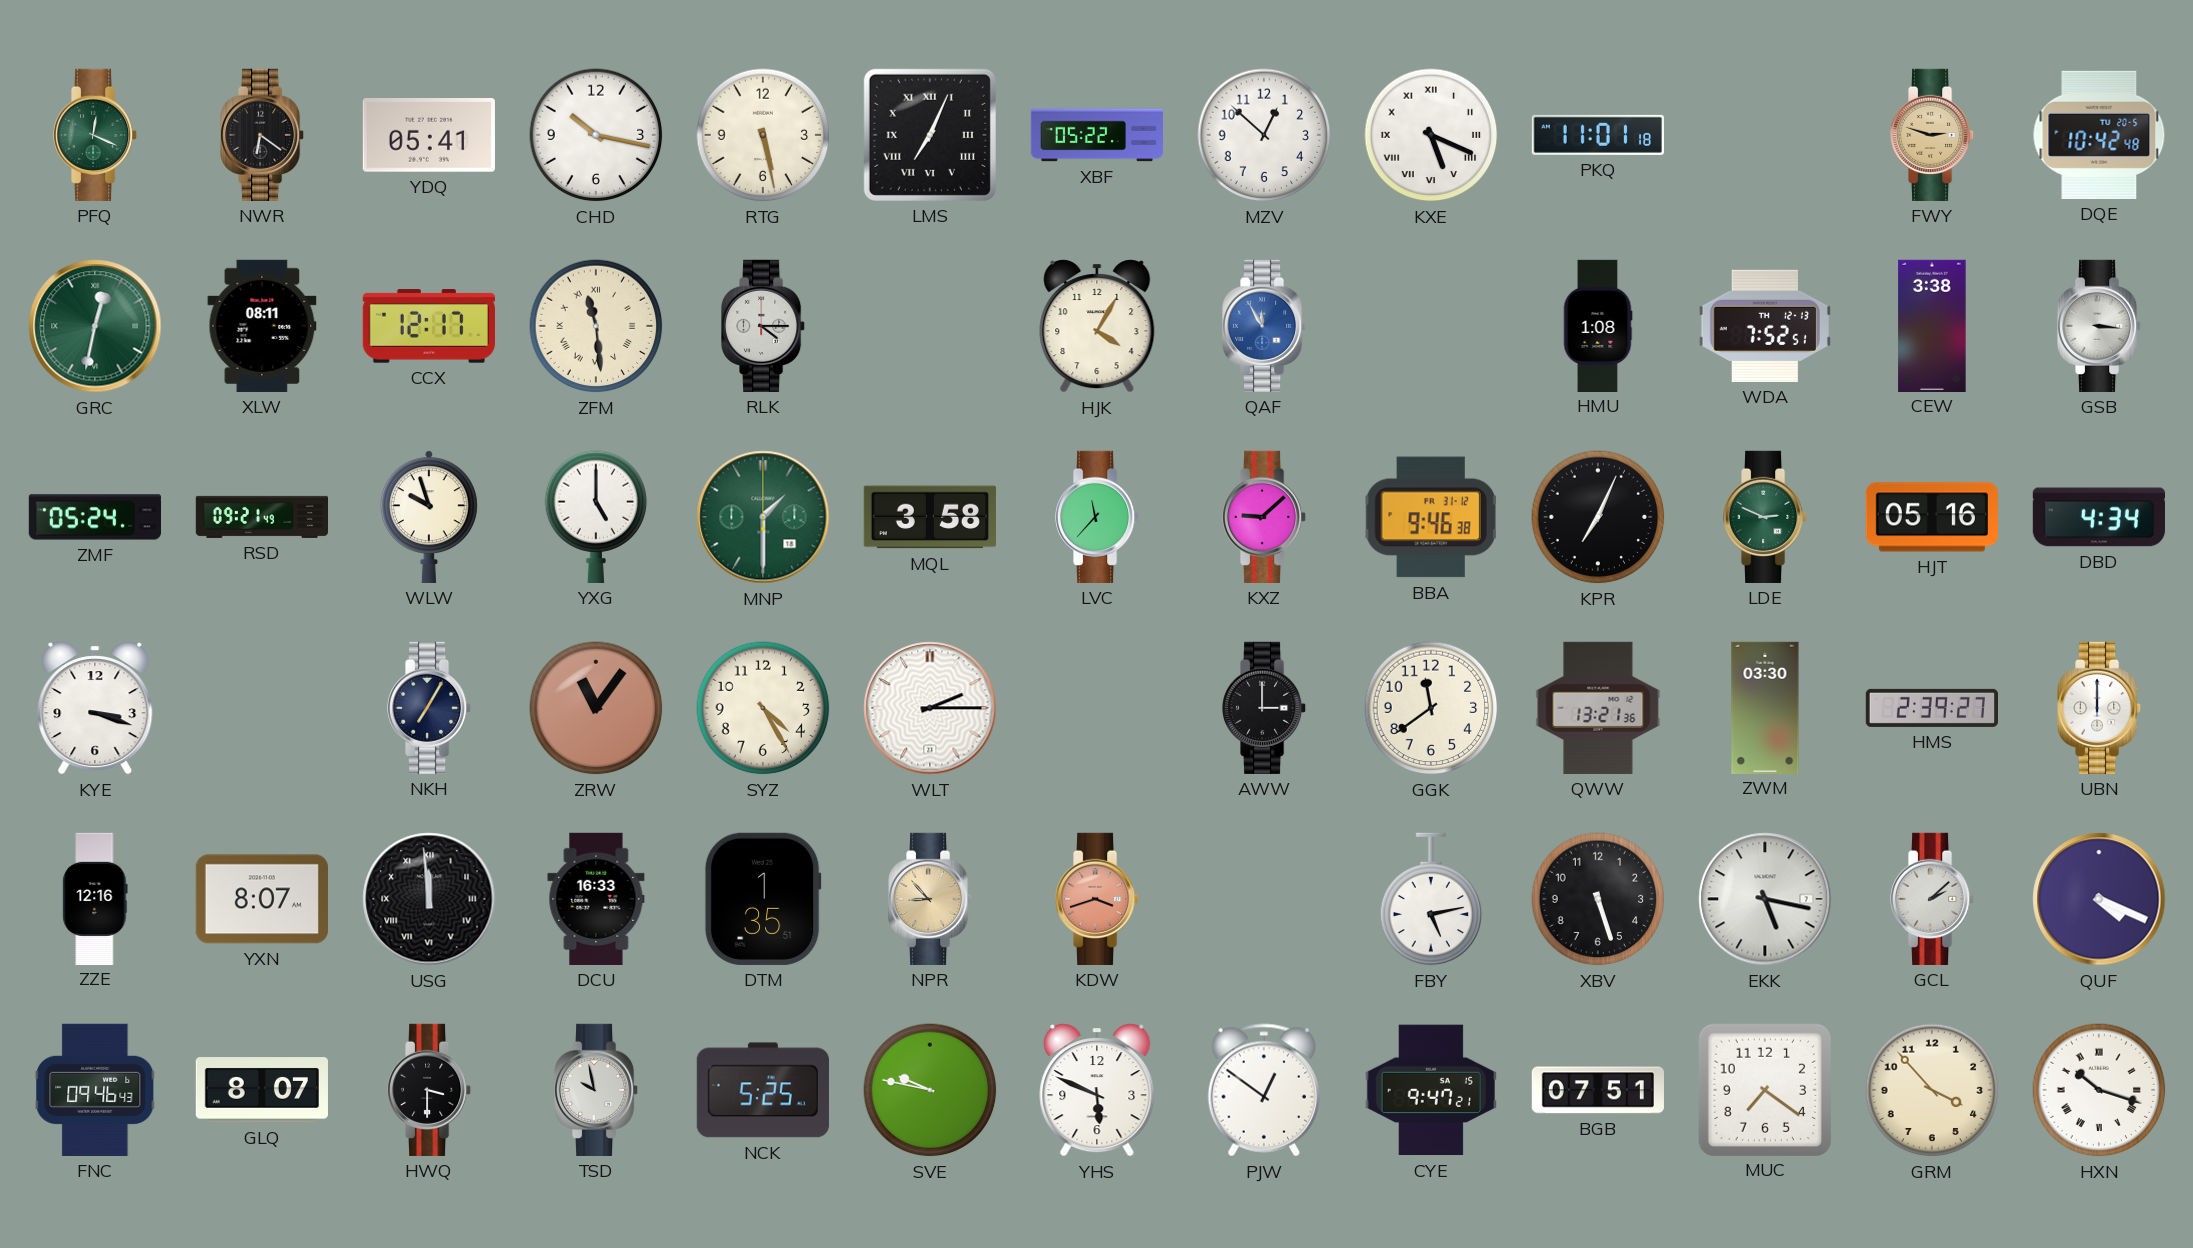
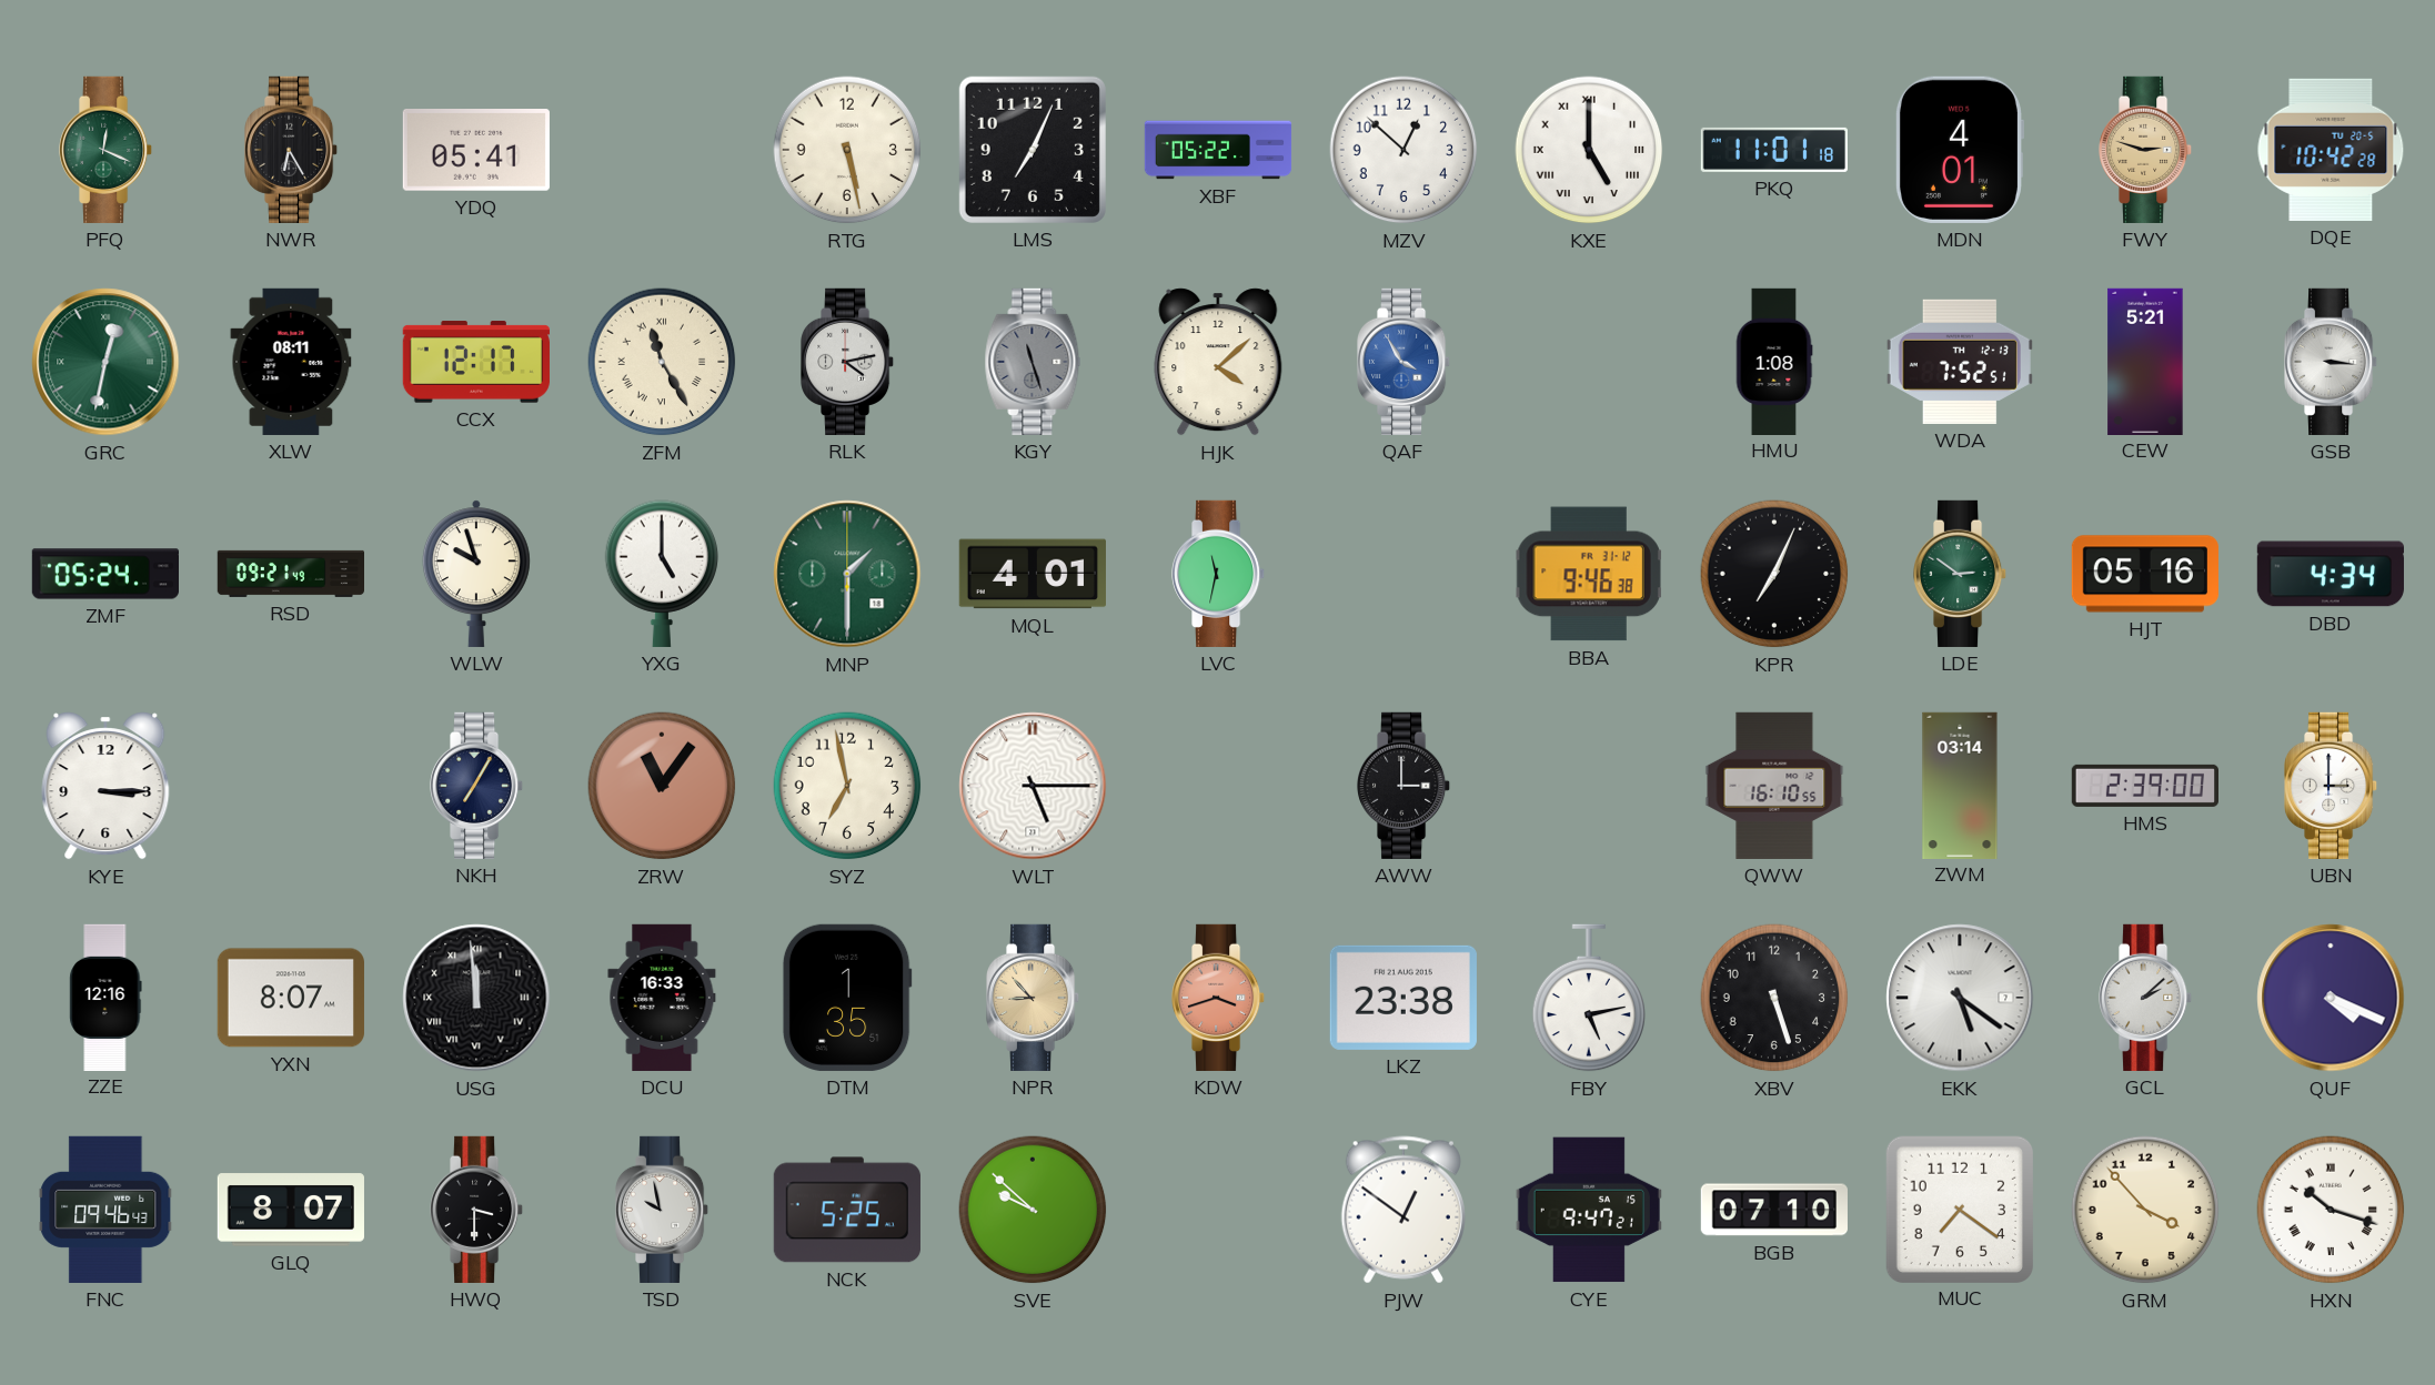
NWR: 6:21 -> 6:25 (292, 150)
CHD: 10:17 -> none (596, 135)
LMS numerals: Roman -> Arabic (1033, 150)
KXE: 5:19 -> 5:00 (1589, 150)
MDN: none -> 4:01 (1959, 150)
DQE: 10:42:48 -> 10:42:28 (2331, 150)
ZFM: 11:29 -> 11:25 (662, 362)
RLK: 4:15 -> 4:13 (848, 362)
KGY: none -> 11:27 (1033, 362)
HJK: 4:05 -> 4:08 (1218, 362)
QAF: 11:55 -> 3:55 (1405, 362)
CEW: 3:38 -> 5:21 (2145, 361)
MQL: 3:58 -> 4:01 (1033, 574)
LVC: 11:37 -> 11:32 (1219, 574)
KXZ: 9:08 -> none (1265, 517)
LDE: 2:49 -> 2:51 (1961, 574)
KYE: 3:18 -> 3:15 (105, 786)
SYZ: 4:25 -> 6:58 (847, 786)
WLT: 2:15 -> 5:15 (1033, 786)
GGK: 11:39 -> none (1431, 708)
QWW: 13:21 -> 16:10 (1774, 786)
ZWM: 03:30 -> 03:14 (1960, 785)
HMS: 2:39:27 -> 2:39:00 (2144, 786)
UBN: 12:00 -> 3:00 (2332, 786)
LKZ: none -> 23:38 (1403, 998)
EKK: 5:17 -> 5:21 (1960, 998)
SVE: 9:47 -> 9:52 (1033, 1210)
YHS: 5:49 -> none (1097, 1090)
BGB: 07:51 -> 07:10 (1774, 1210)
